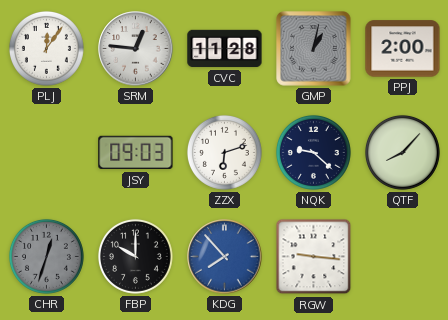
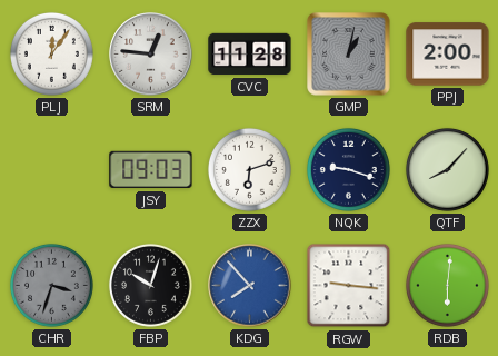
NQK: 9:22 -> 9:18 (348, 169)
CHR: 12:33 -> 3:33 (51, 285)
FBP: 10:00 -> 10:03 (150, 285)
RDB: none -> 6:01 (447, 285)
